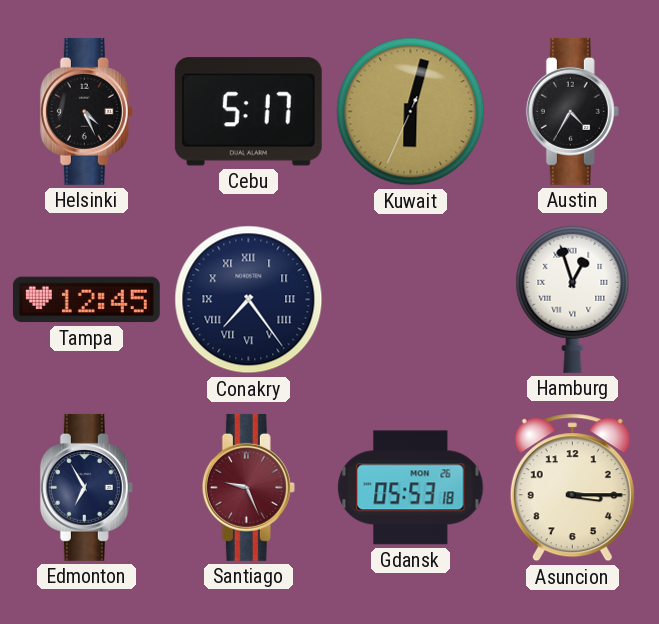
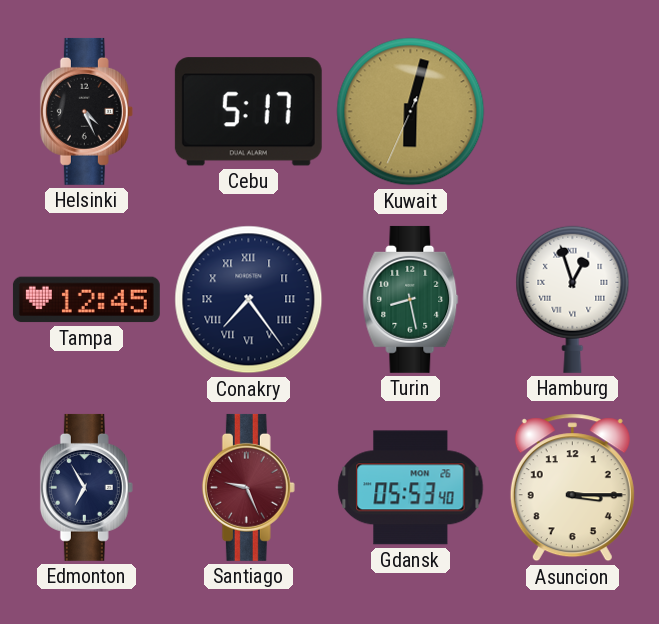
Austin: 4:35 -> none (572, 111)
Turin: none -> 8:28 (411, 299)
Gdansk: 05:53:18 -> 05:53:40 (411, 488)
